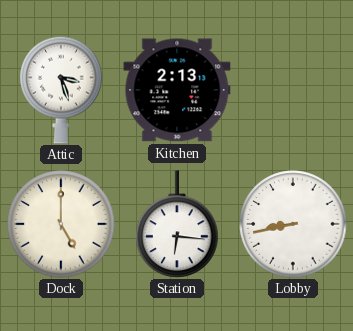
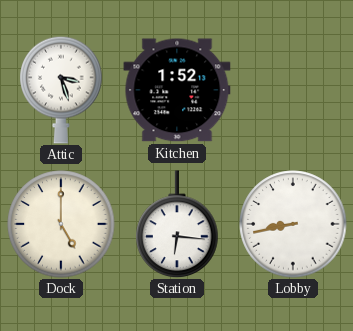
Kitchen: 2:13 -> 1:52 (177, 90)
